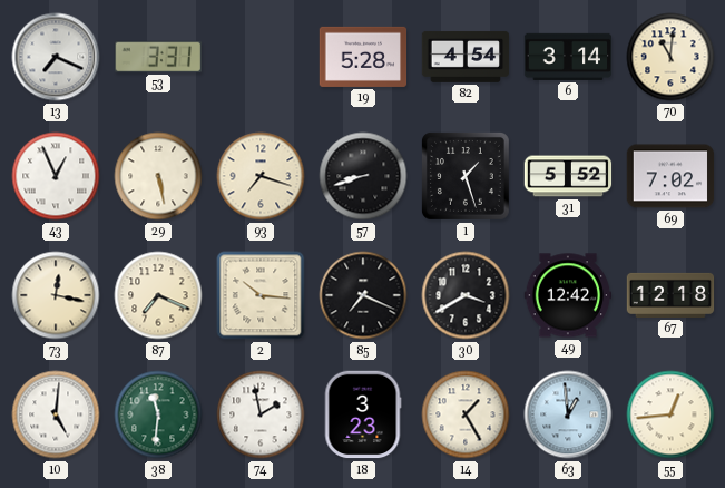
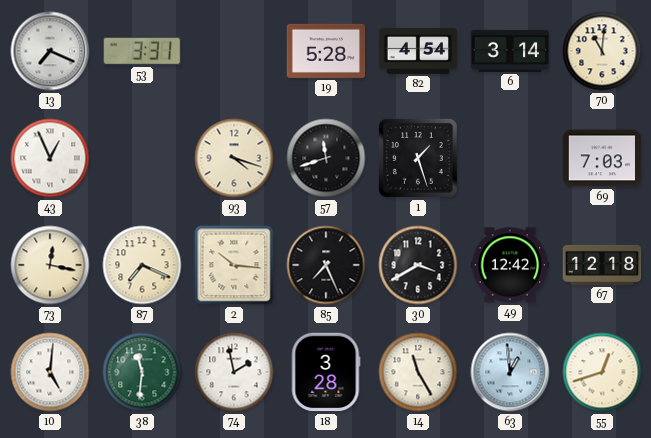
29: 5:28 -> none (158, 176)
93: 7:18 -> 4:18 (234, 158)
57: 8:42 -> 11:42 (326, 158)
31: 5:52 -> none (568, 176)
69: 7:02 -> 7:03 (602, 158)
85: 7:19 -> 7:26 (326, 265)
18: 3:23 -> 3:28 (326, 372)
14: 1:25 -> 11:25 (418, 372)
55: 12:44 -> 12:42 (602, 372)
